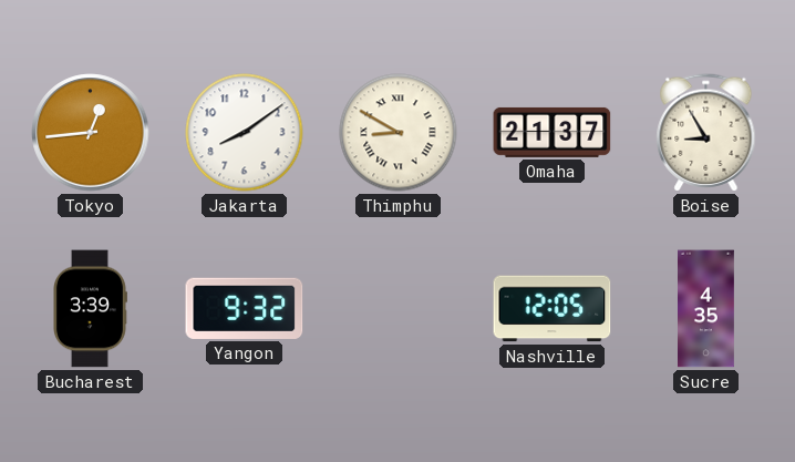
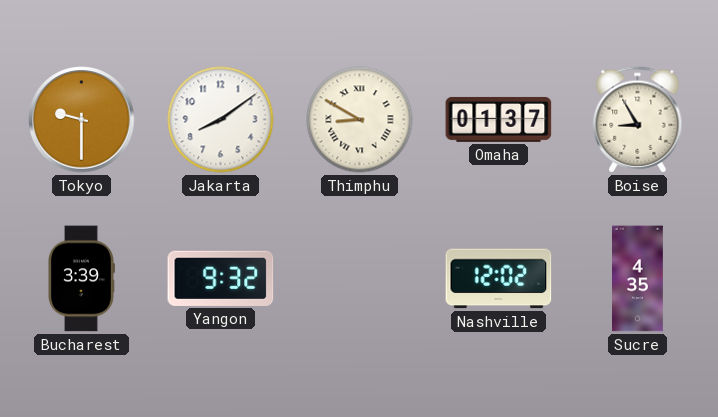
Tokyo: 12:44 -> 9:30 (82, 120)
Omaha: 21:37 -> 01:37 (499, 119)
Nashville: 12:05 -> 12:02 (499, 279)
